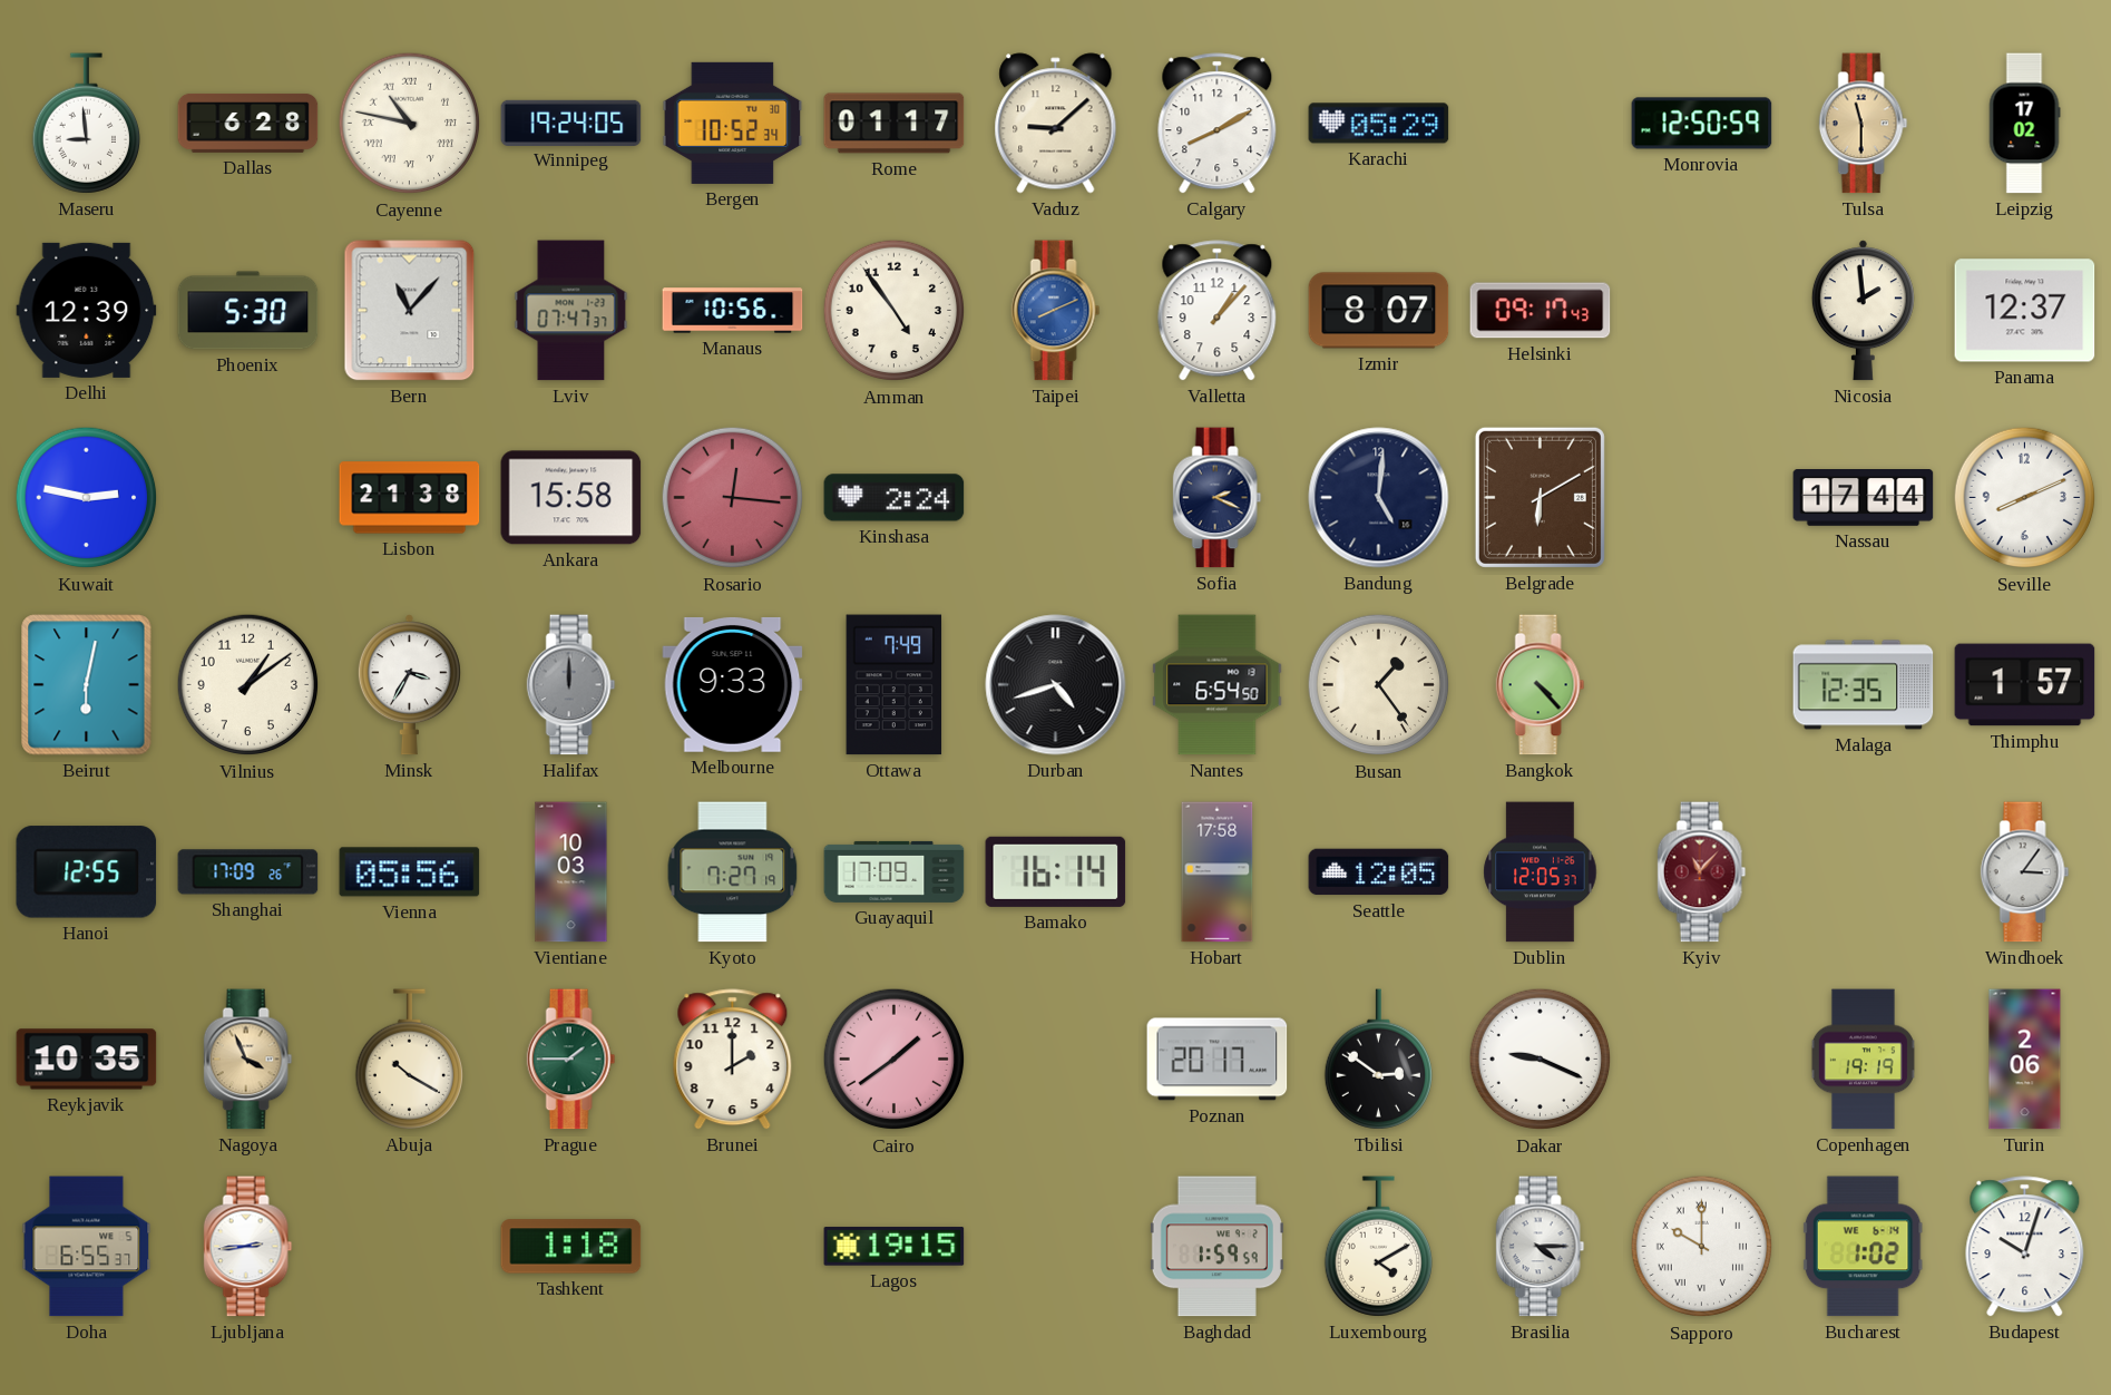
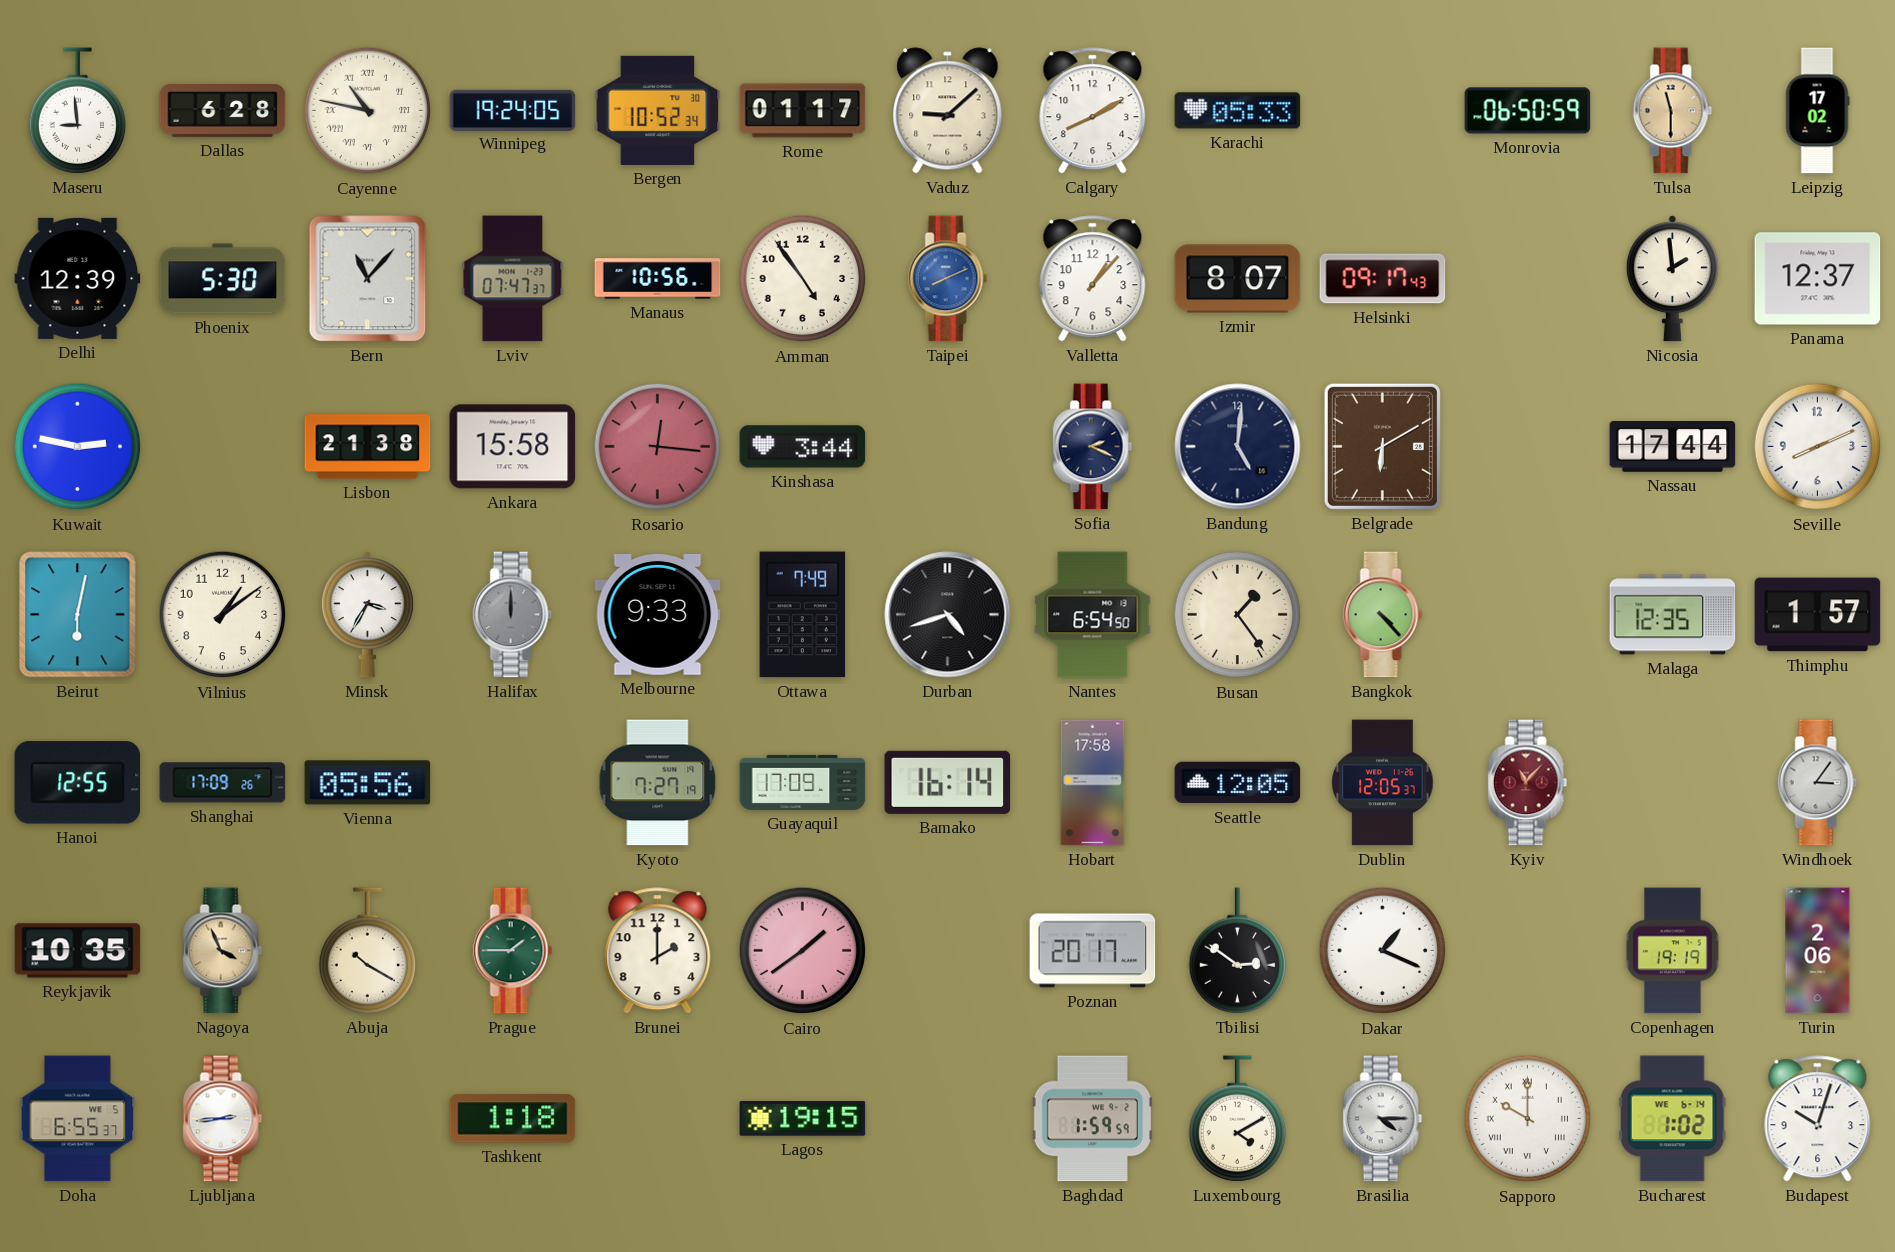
Karachi: 05:29 -> 05:33 (1238, 111)
Monrovia: 12:50 -> 06:50 (1528, 111)
Kinshasa: 2:24 -> 3:44 (803, 447)
Vientiane: 10:03 -> none (571, 872)
Dakar: 9:19 -> 1:19 (1383, 951)
